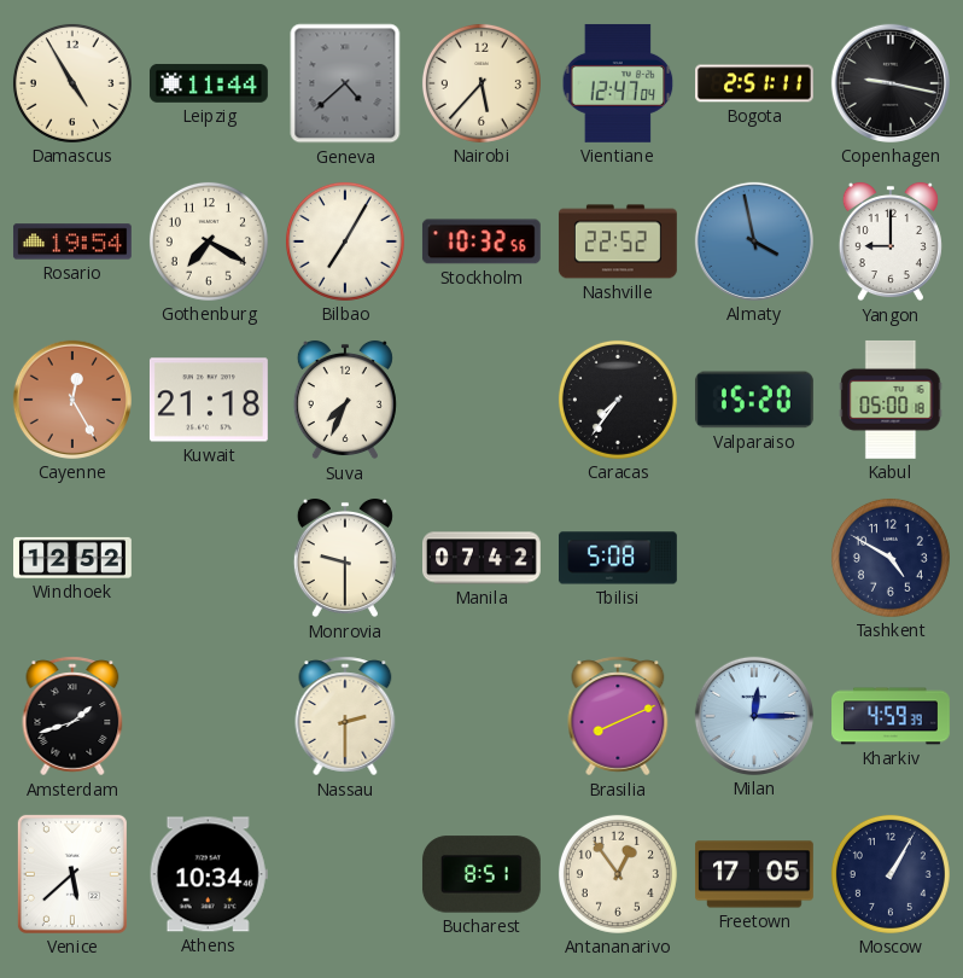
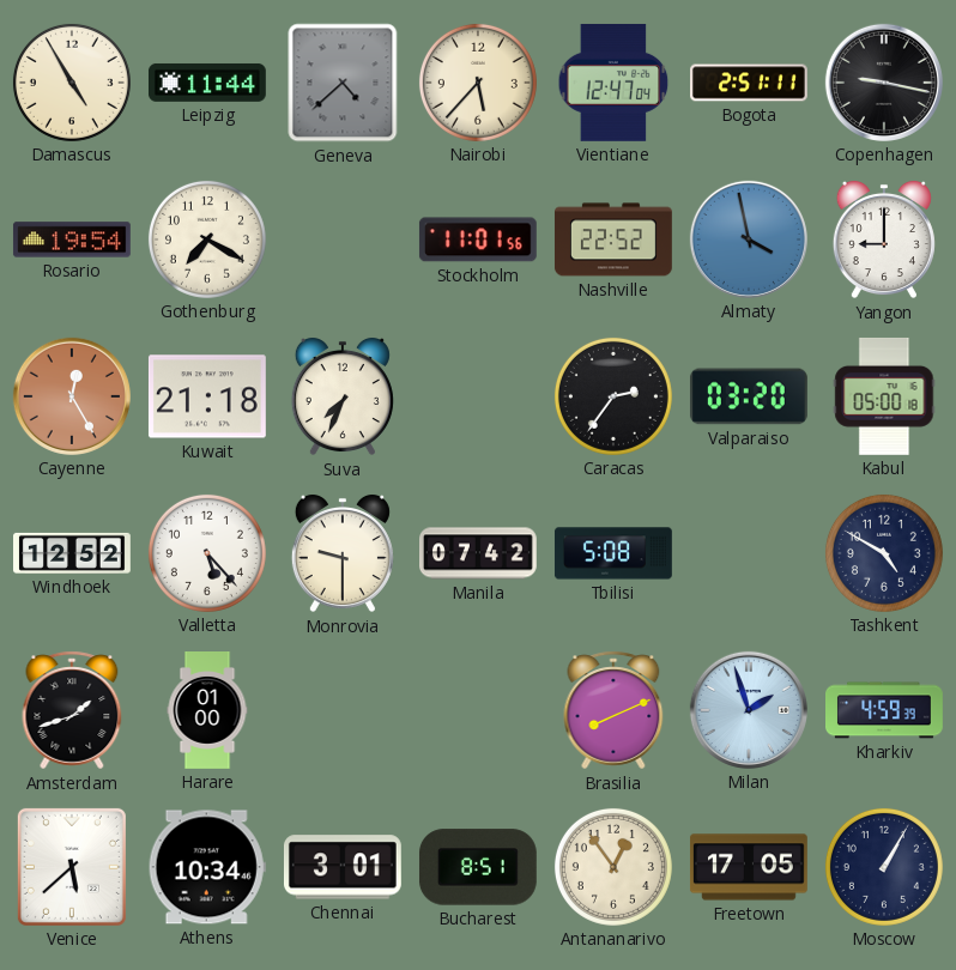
Bilbao: 7:05 -> none (345, 241)
Stockholm: 10:32 -> 11:01 (478, 240)
Caracas: 7:36 -> 2:36 (613, 396)
Valparaiso: 15:20 -> 03:20 (749, 396)
Valletta: none -> 5:23 (207, 553)
Harare: none -> 01:00 (207, 711)
Nassau: 2:30 -> none (345, 716)
Milan: 12:15 -> 1:57 (749, 710)
Chennai: none -> 3:01 (343, 867)
